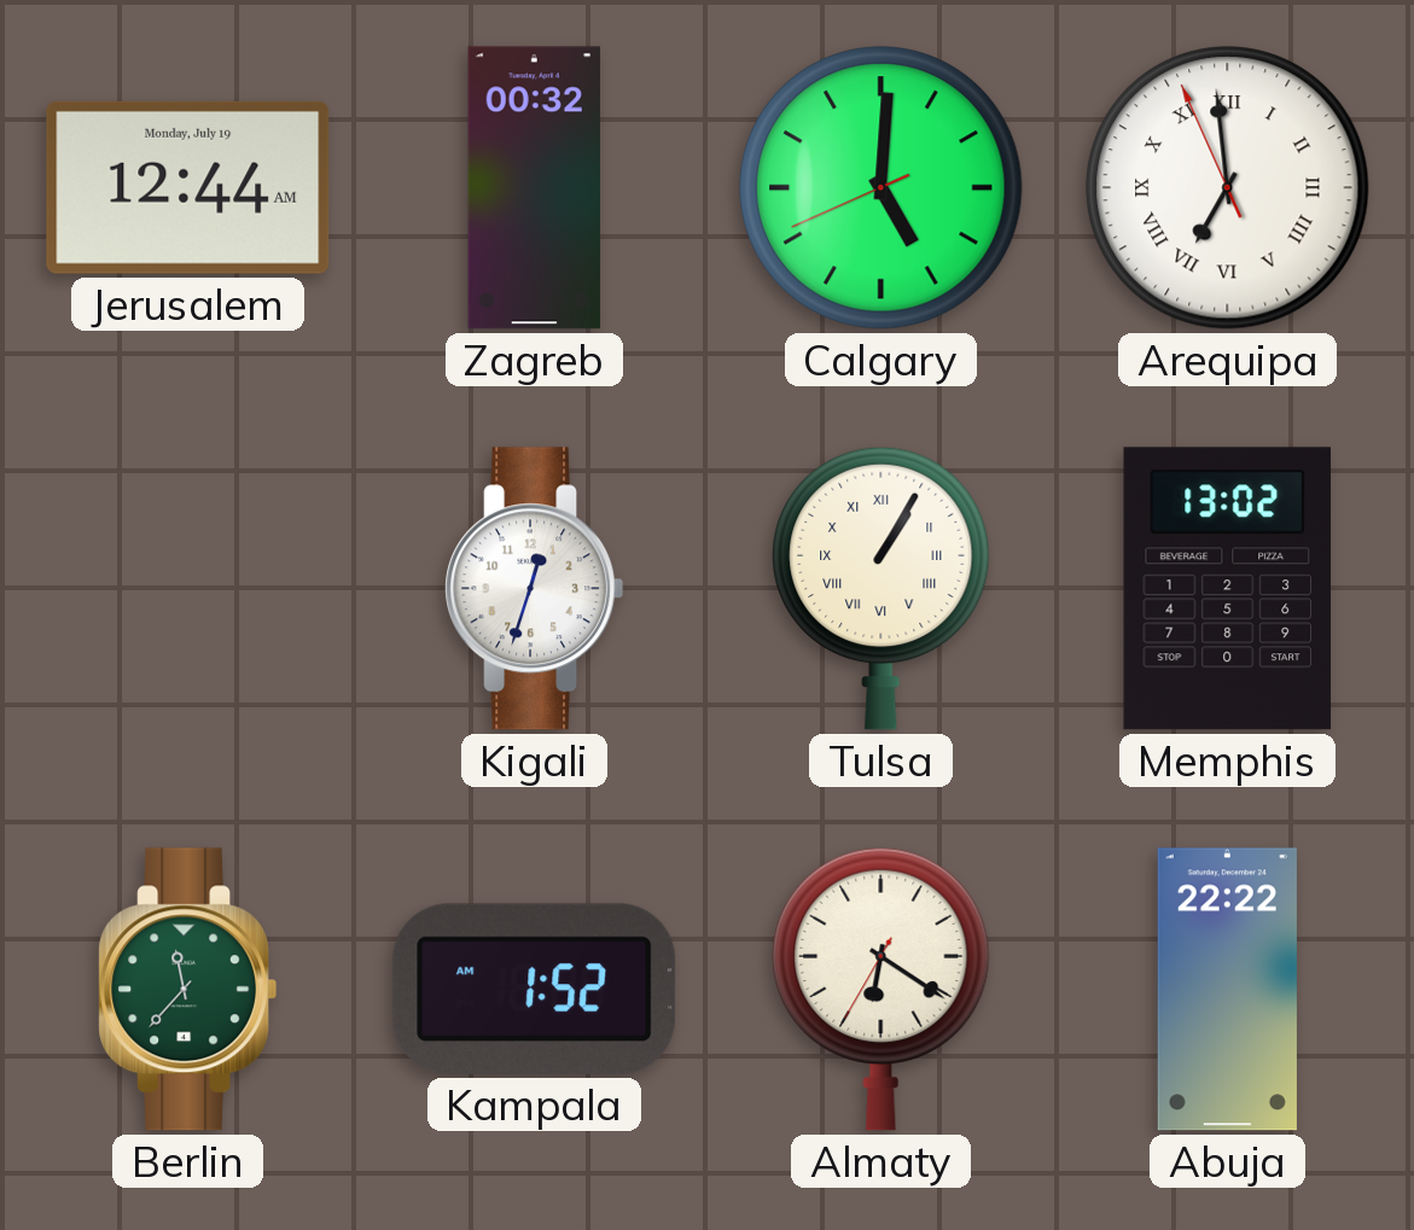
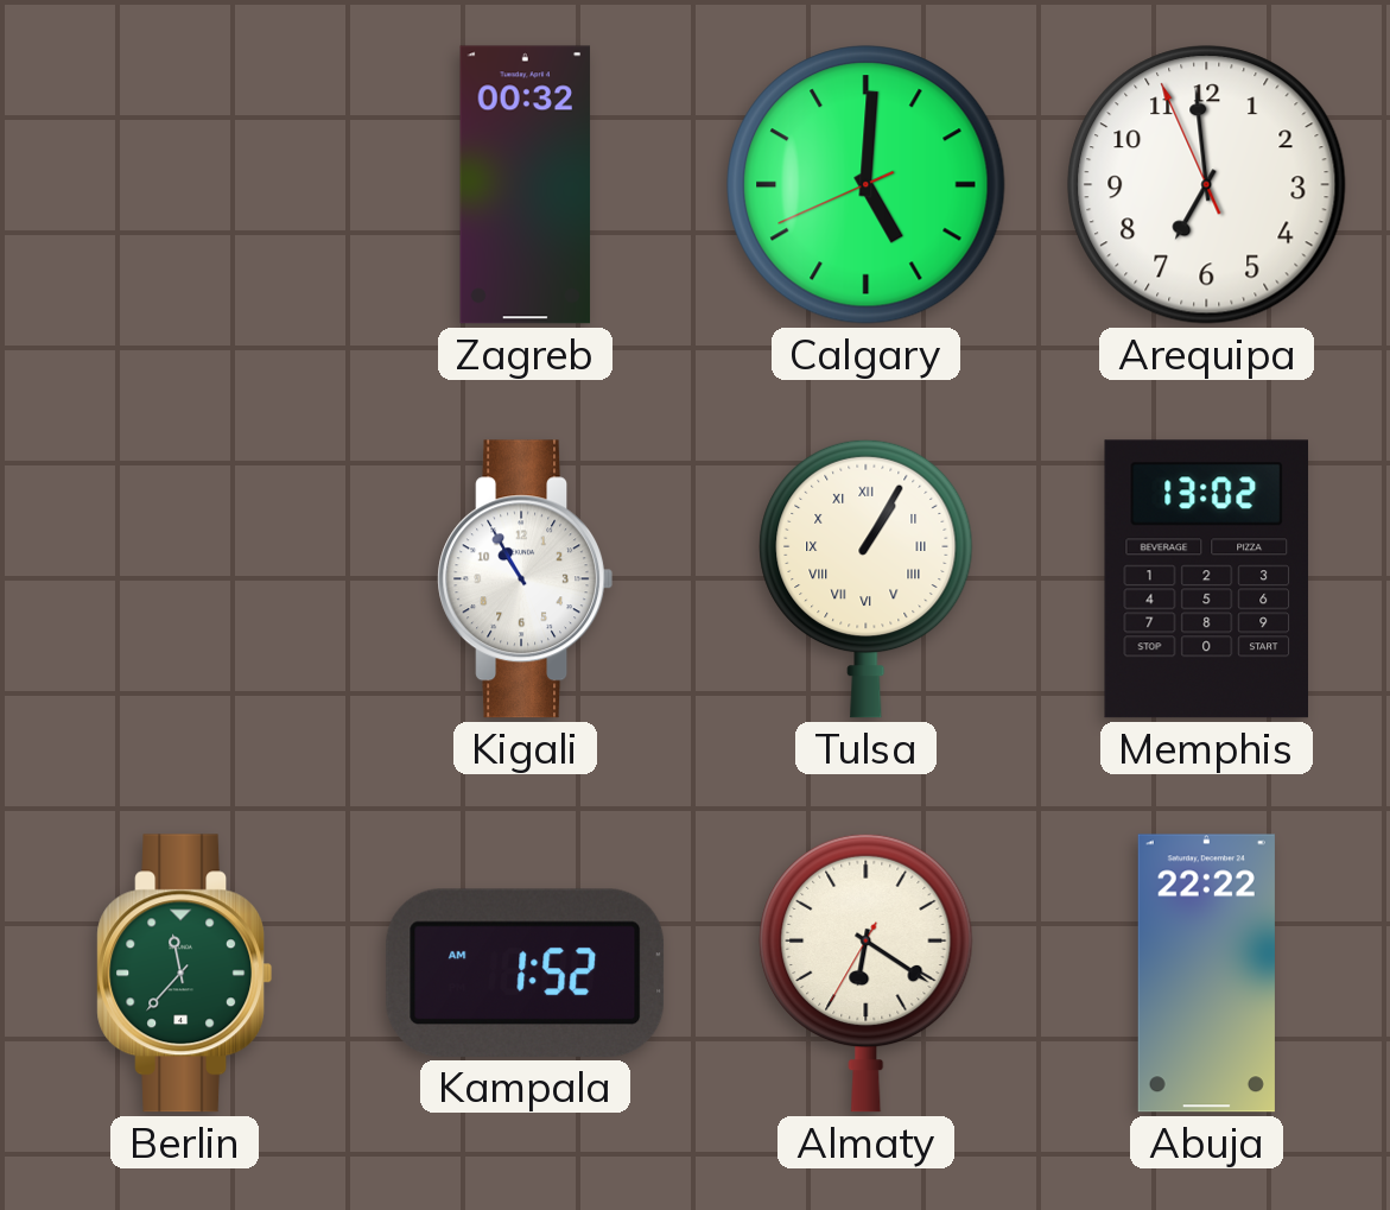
Jerusalem: 12:44 -> none (188, 187)
Arequipa numerals: Roman -> Arabic (1207, 185)
Kigali: 12:33 -> 10:55 (526, 579)
